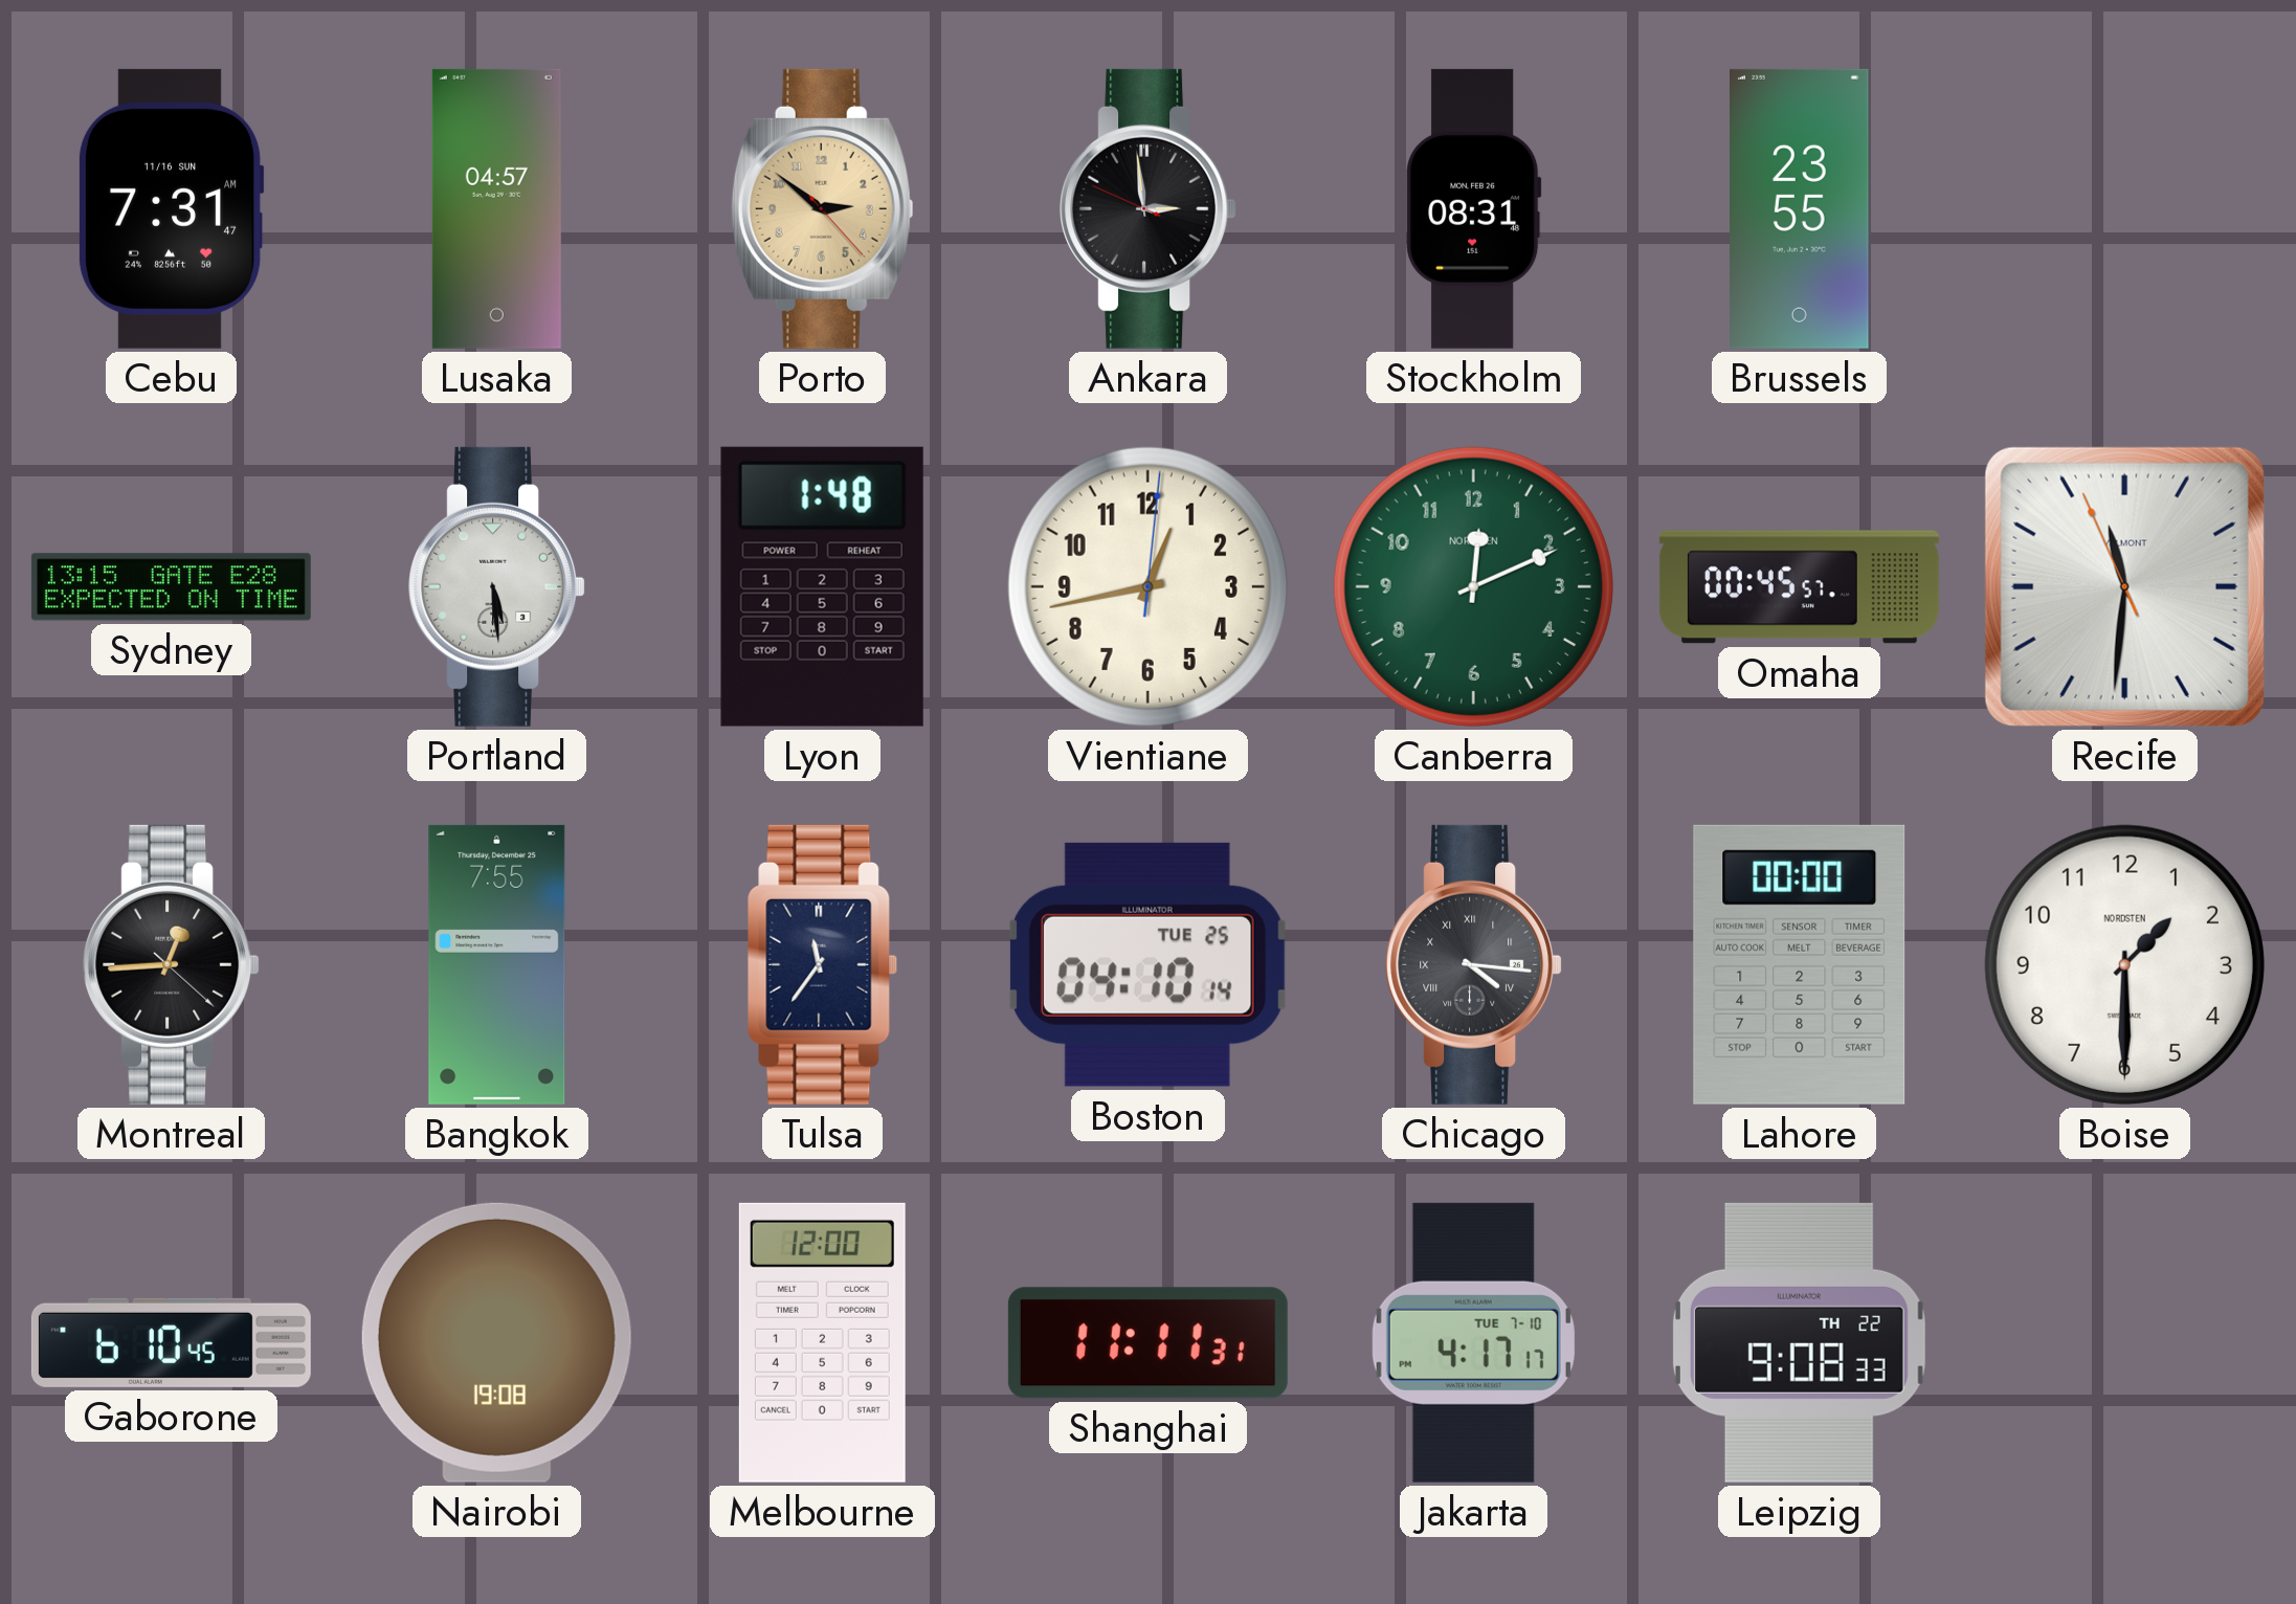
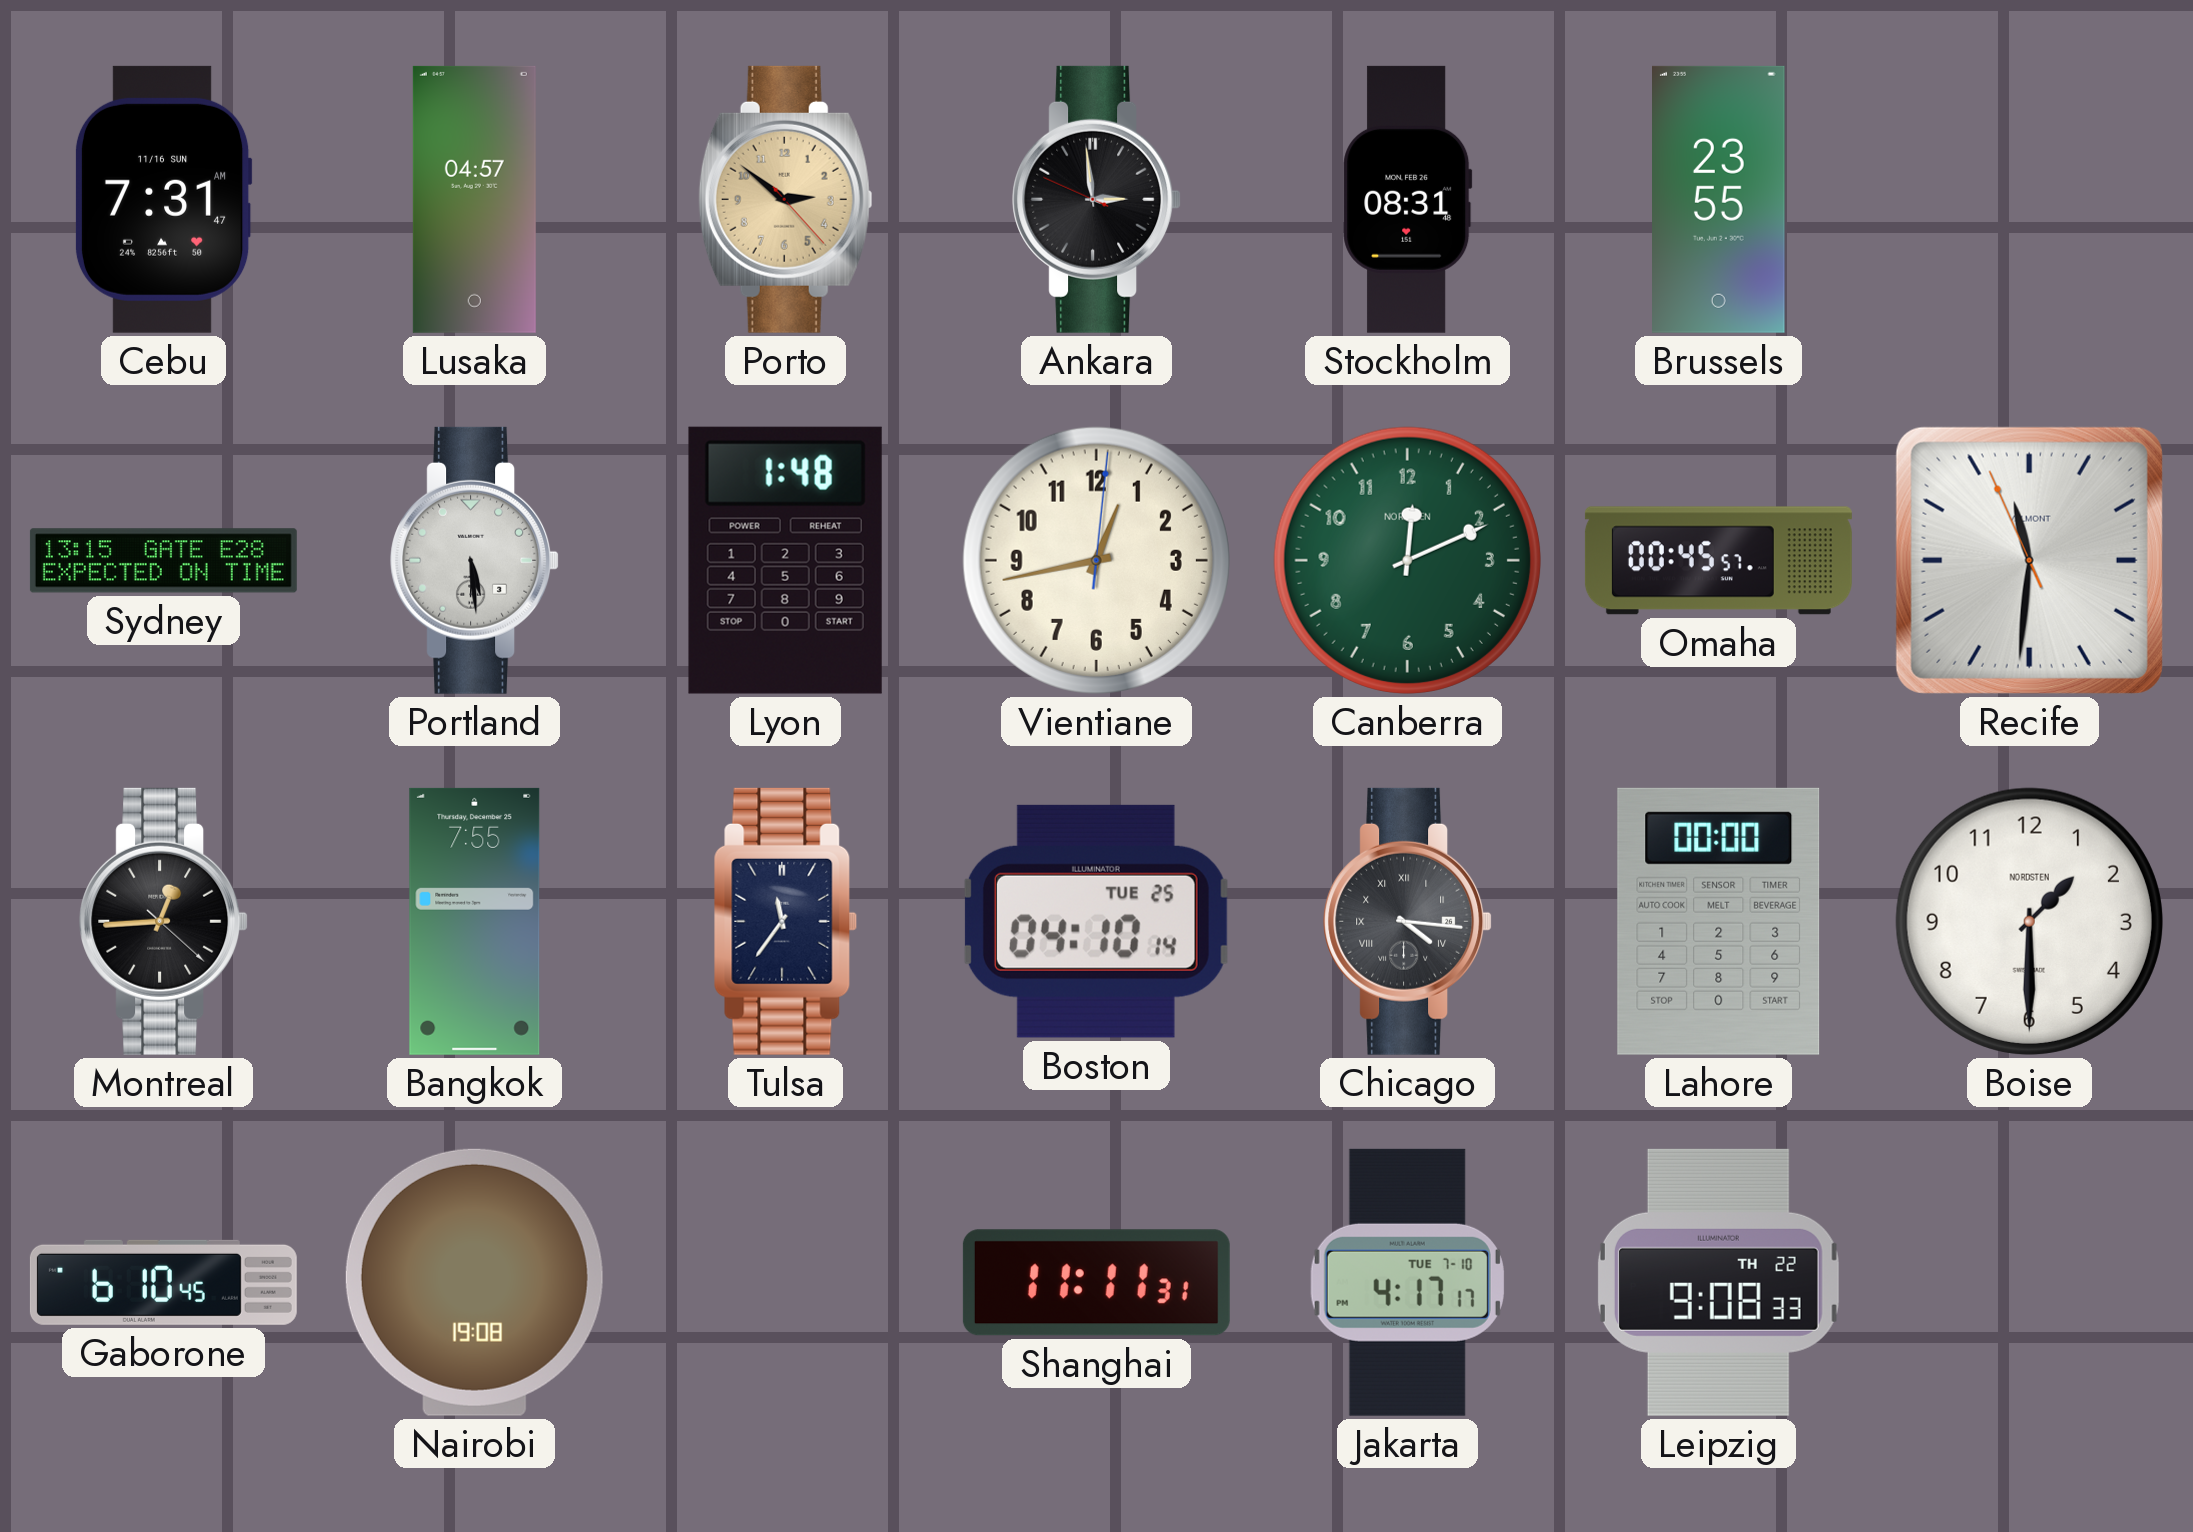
Melbourne: 12:00 -> none (822, 1342)
